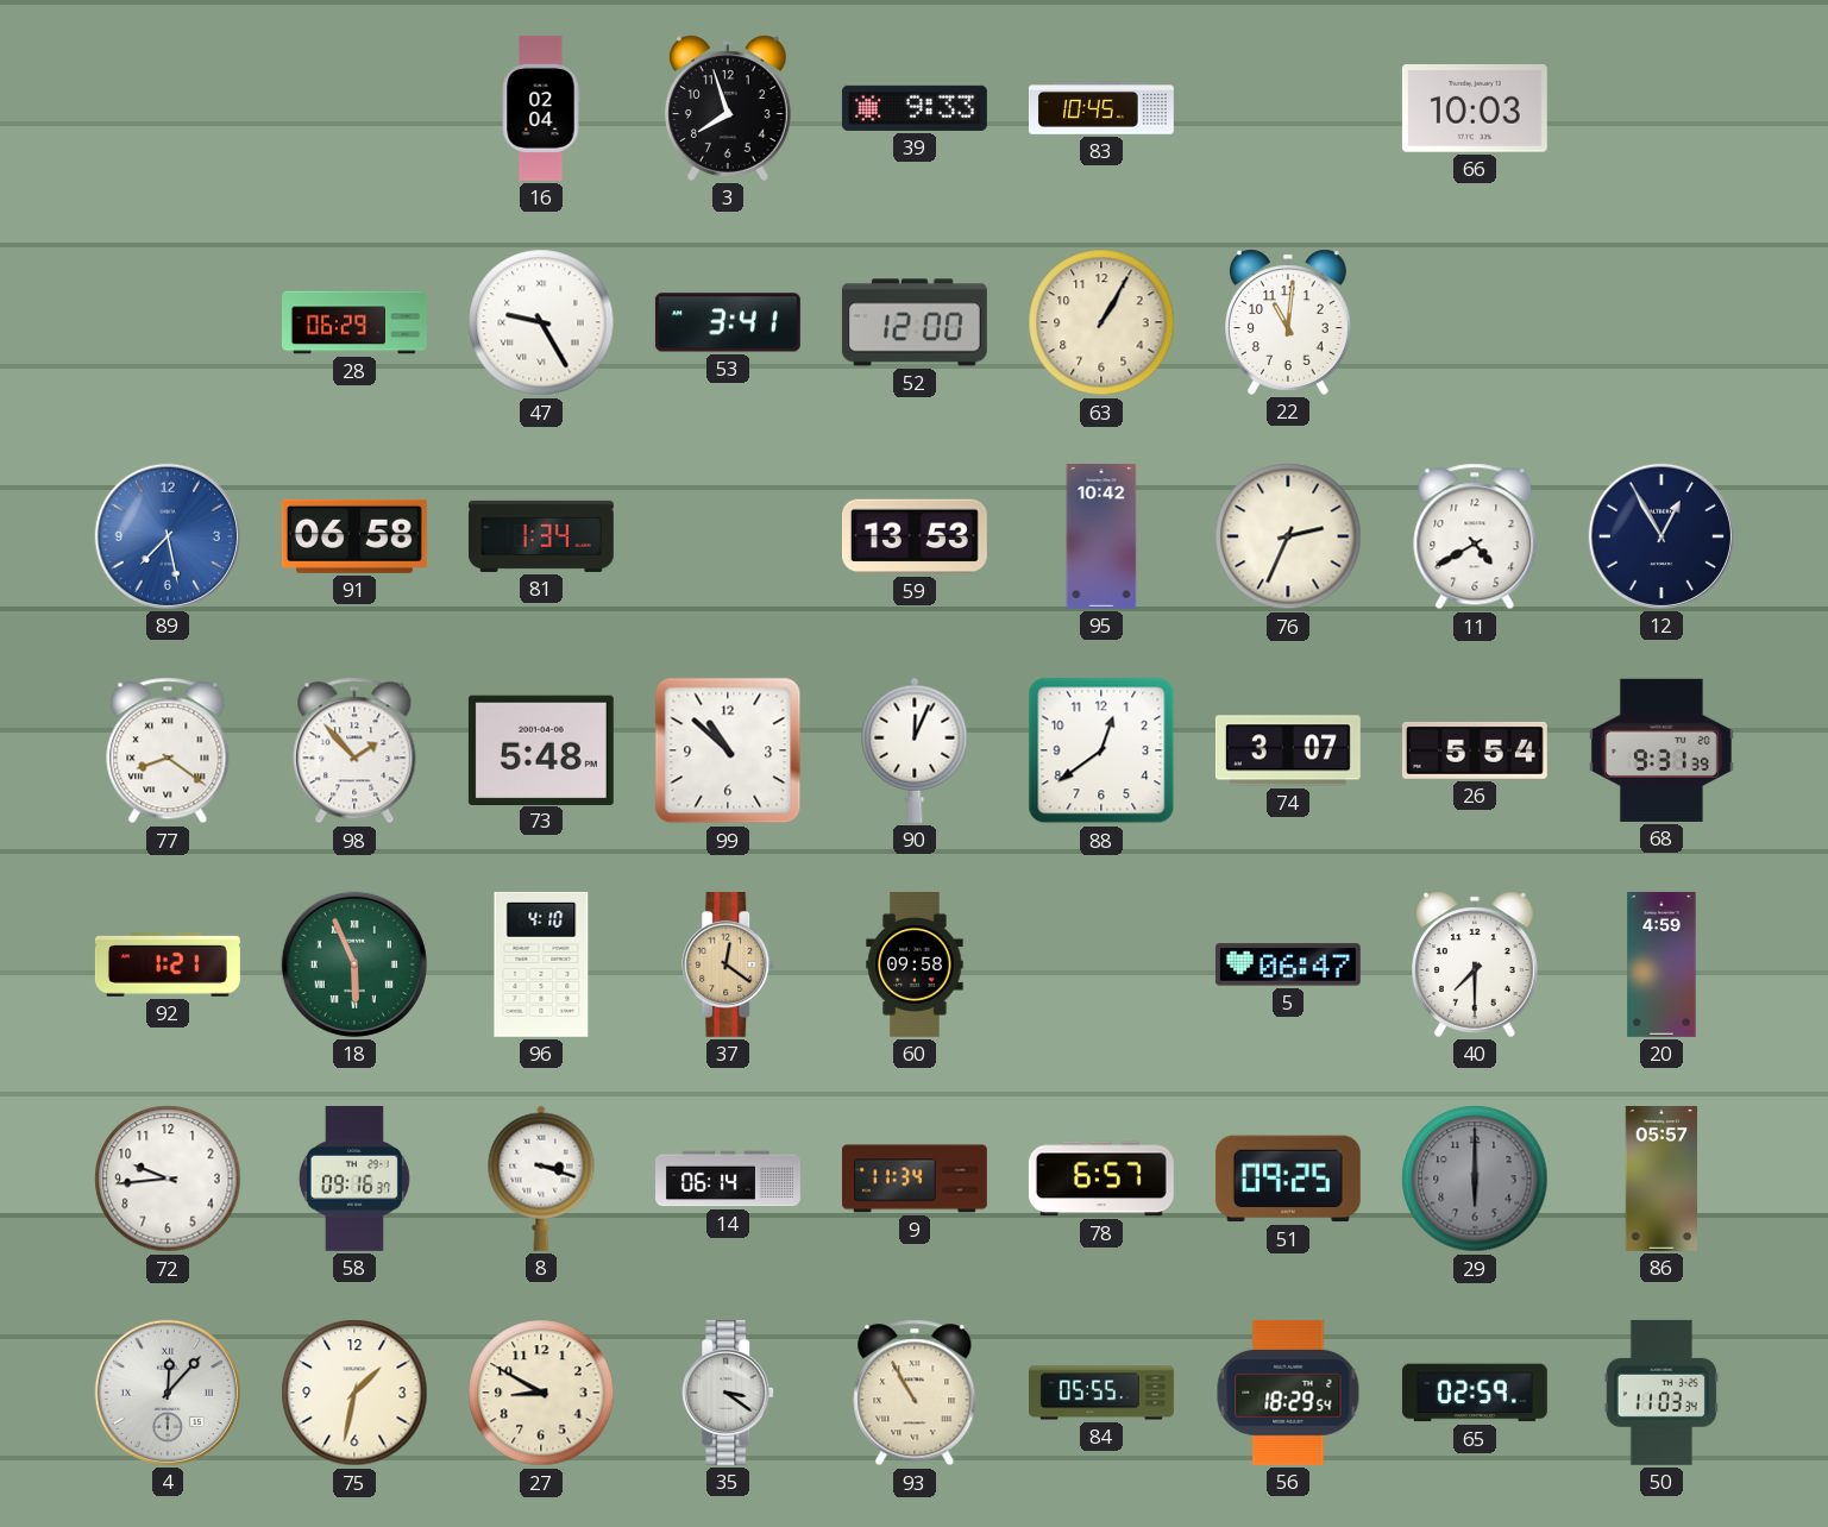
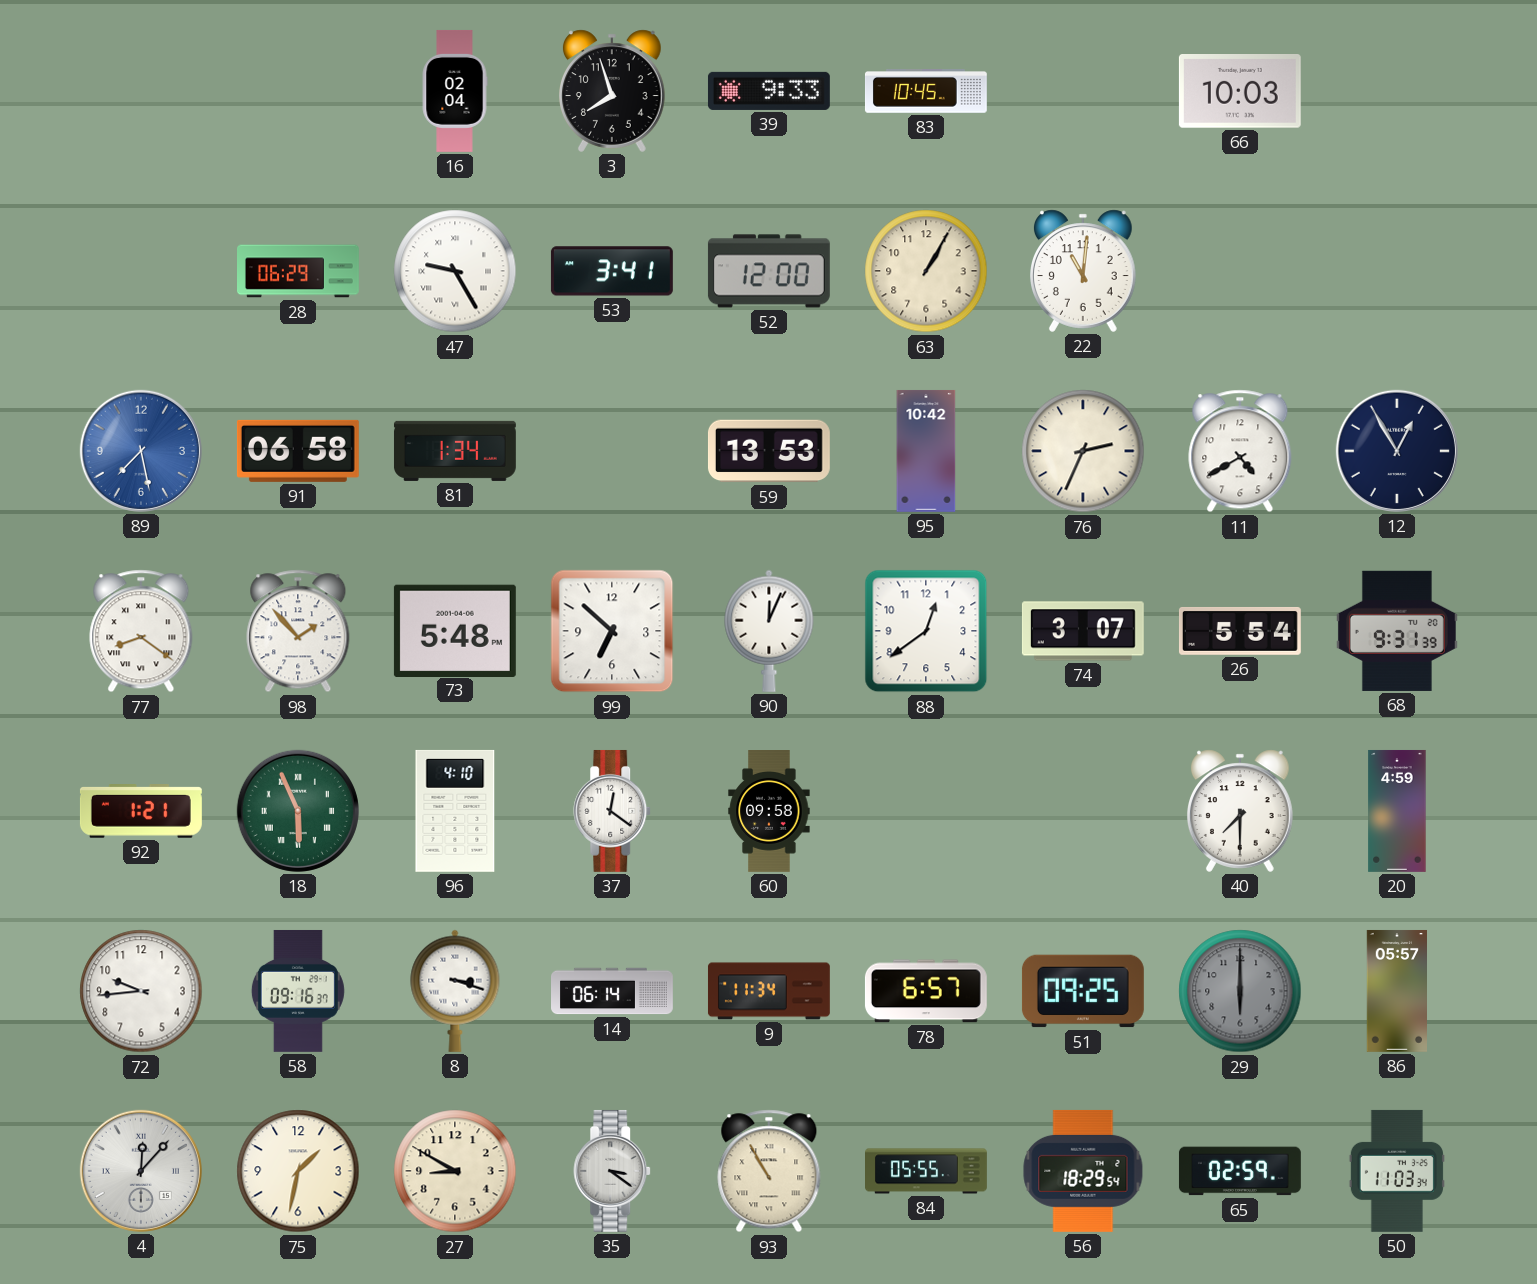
99: 10:52 -> 6:52 (612, 631)
37 dial: champagne -> white (613, 811)
5: 06:47 -> none (1288, 964)
